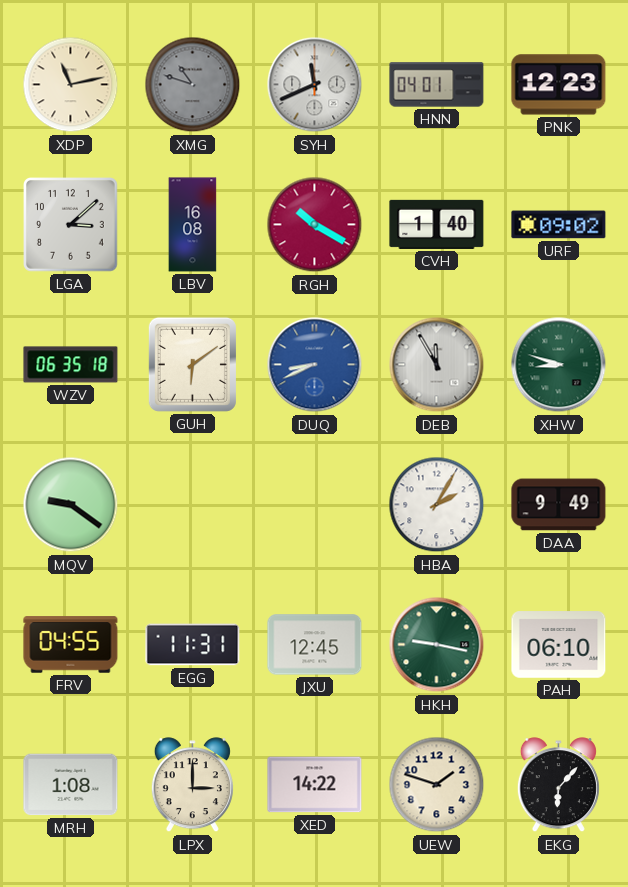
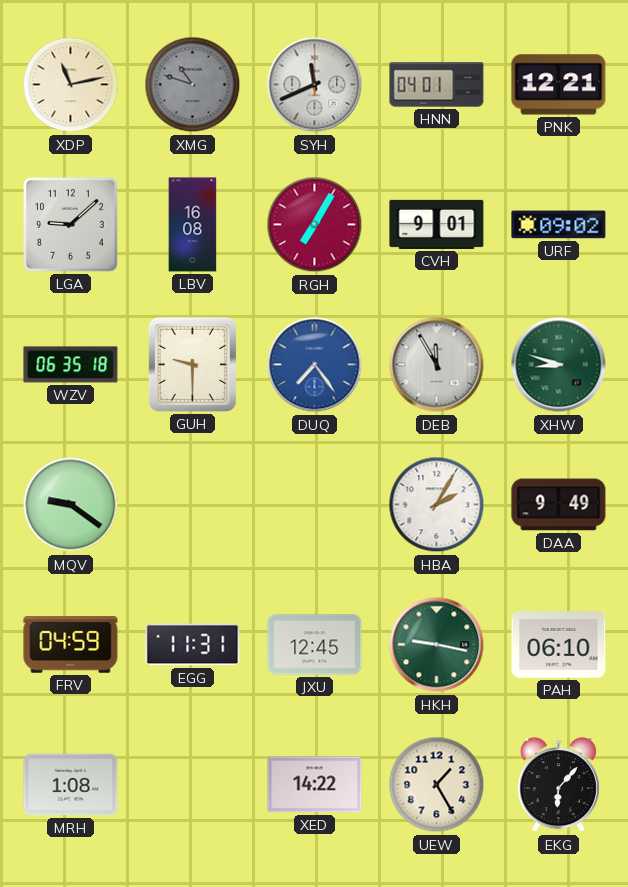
PNK: 12:23 -> 12:21 (559, 85)
LGA: 3:08 -> 9:08 (71, 225)
RGH: 10:20 -> 7:05 (315, 225)
CVH: 1:40 -> 9:01 (437, 224)
GUH: 6:09 -> 9:30 (192, 364)
DUQ: 8:41 -> 7:24 (315, 365)
FRV: 04:55 -> 04:59 (71, 645)
LPX: 3:00 -> none (192, 785)
UEW: 1:48 -> 1:25 (437, 785)
